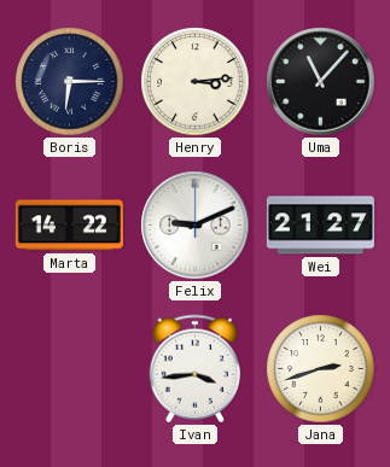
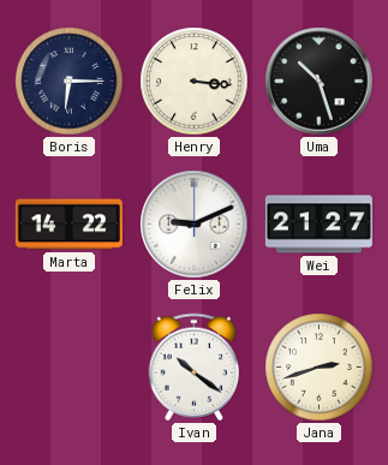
Henry: 3:14 -> 3:16 (195, 82)
Uma: 11:07 -> 10:27 (320, 82)
Ivan: 3:44 -> 10:21 (195, 368)
